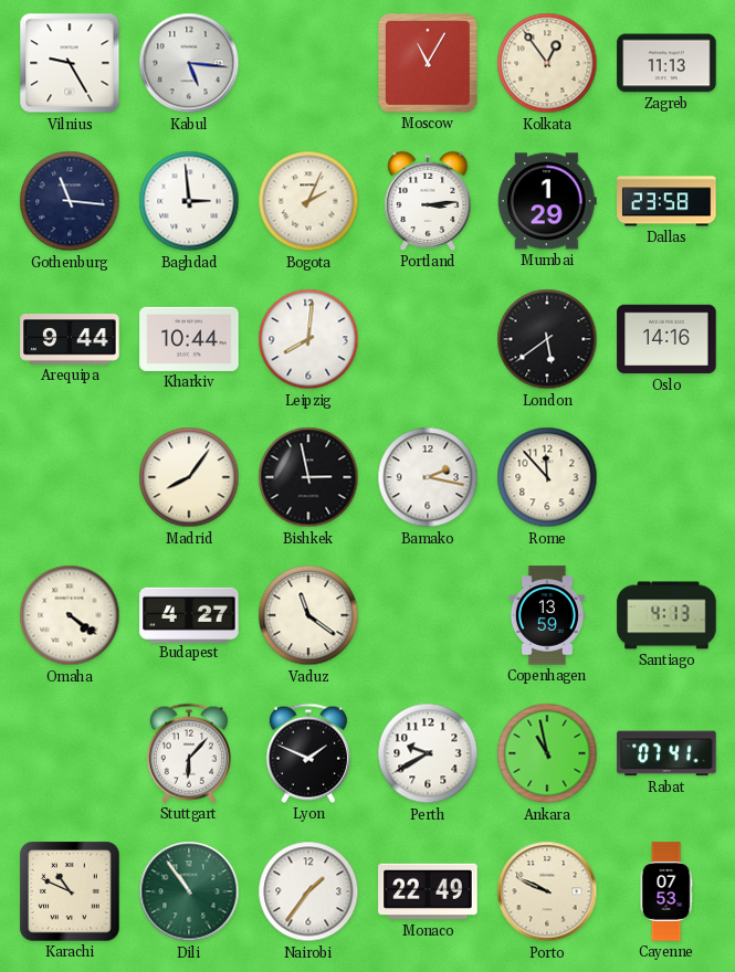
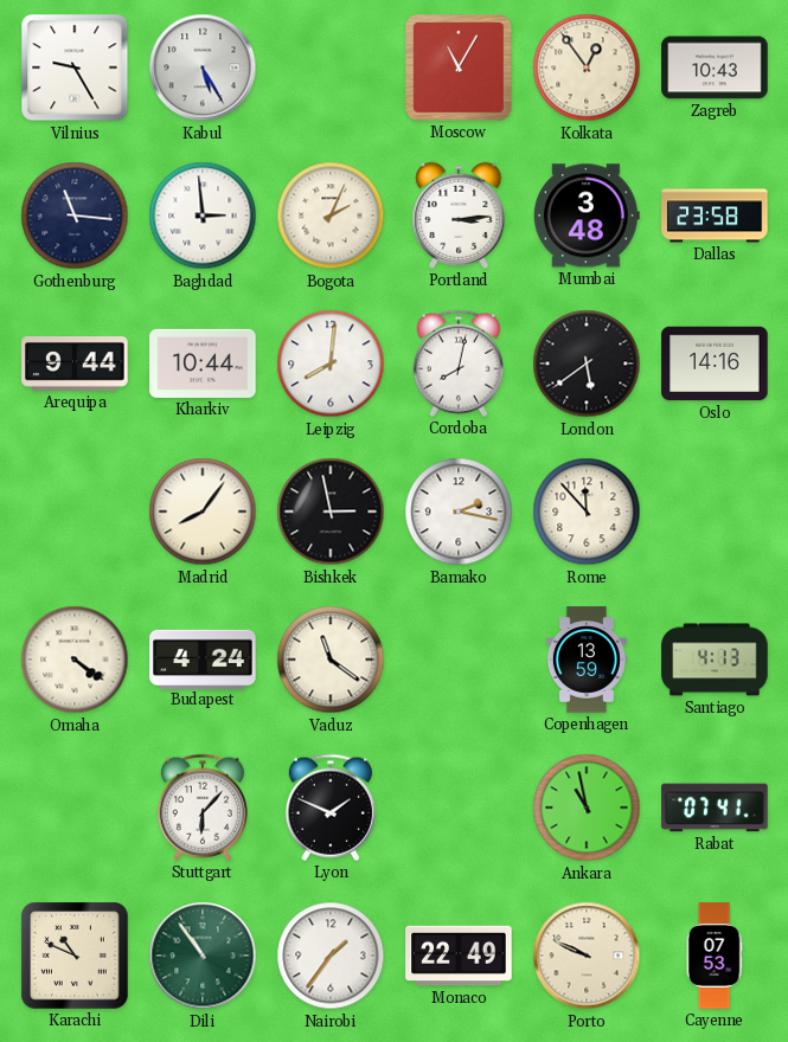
Kabul: 5:16 -> 5:25 (203, 67)
Zagreb: 11:13 -> 10:43 (715, 67)
Mumbai: 1:29 -> 3:48 (587, 216)
Cordoba: none -> 8:02 (459, 364)
Budapest: 4:27 -> 4:24 (203, 658)
Perth: 9:40 -> none (428, 753)
